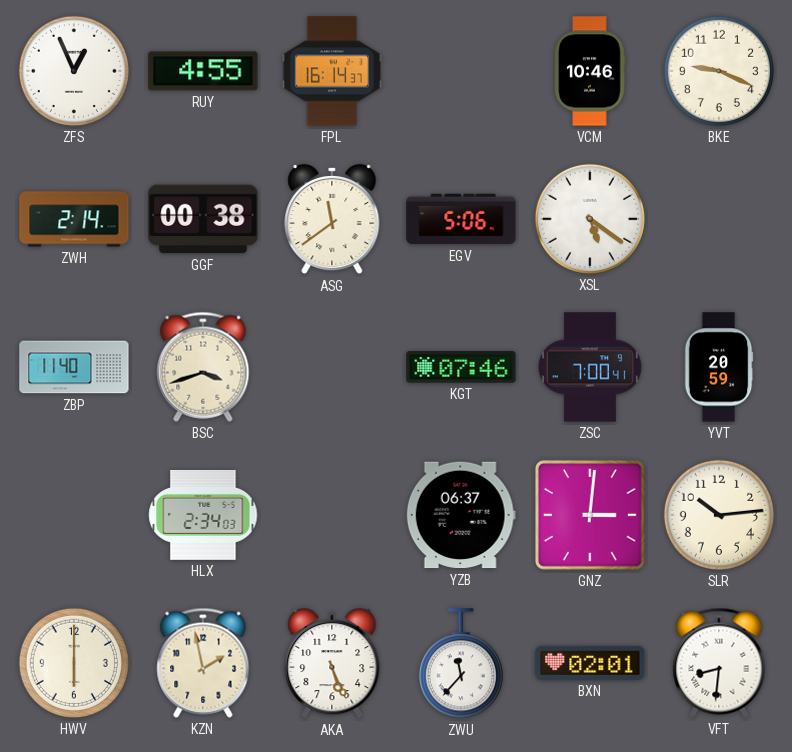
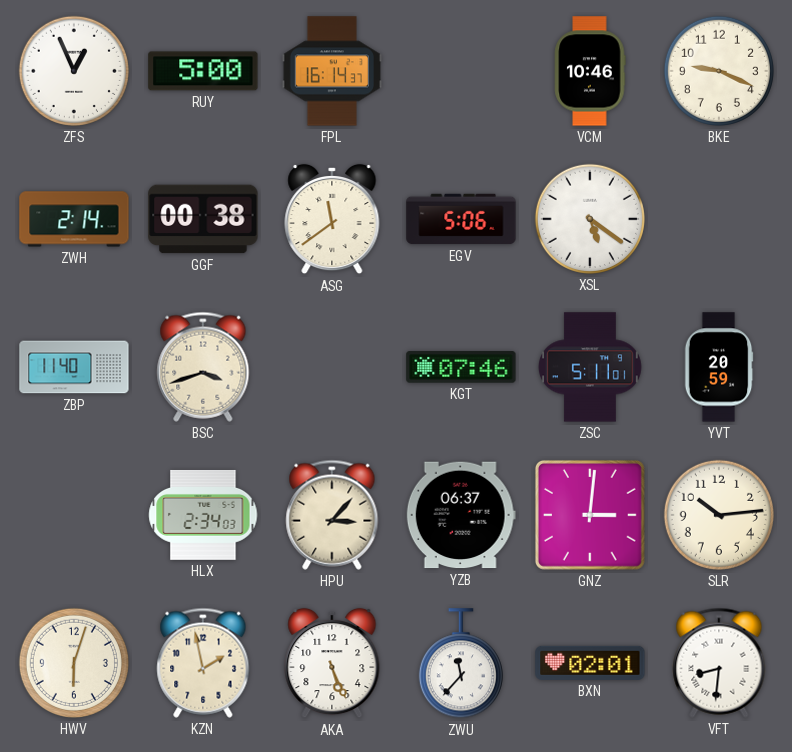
RUY: 4:55 -> 5:00 (203, 71)
ZSC: 7:00 -> 5:11 (590, 367)
HPU: none -> 3:07 (332, 515)
HWV: 6:00 -> 6:03 (74, 663)
